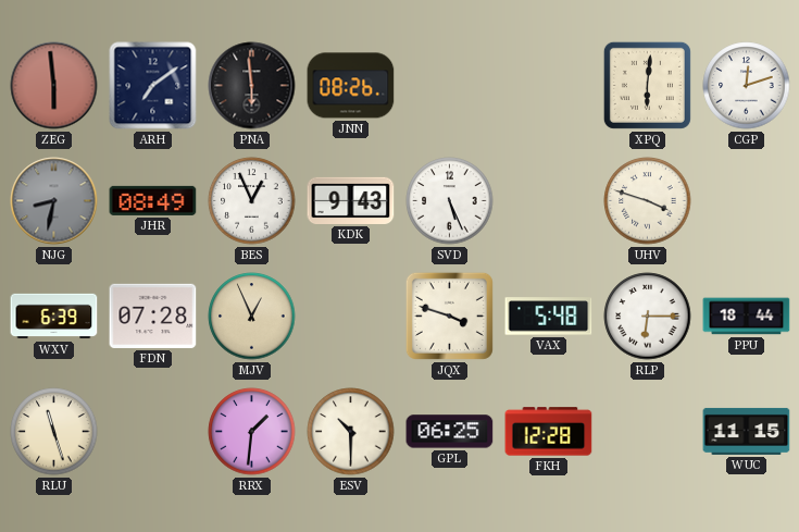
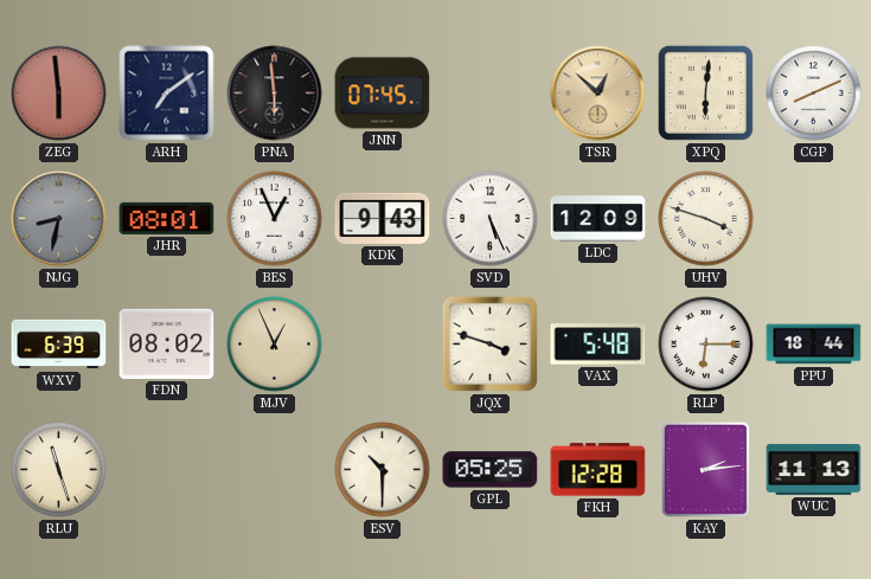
JNN: 08:26 -> 07:45 (383, 94)
TSR: none -> 12:52 (598, 94)
CGP: 12:12 -> 8:11 (814, 94)
JHR: 08:49 -> 08:01 (167, 218)
LDC: none -> 12:09 (598, 219)
FDN: 07:28 -> 08:02 (167, 343)
RRX: 1:31 -> none (252, 432)
GPL: 06:25 -> 05:25 (491, 470)
KAY: none -> 2:14 (705, 469)
WUC: 11:15 -> 11:13 (814, 469)
